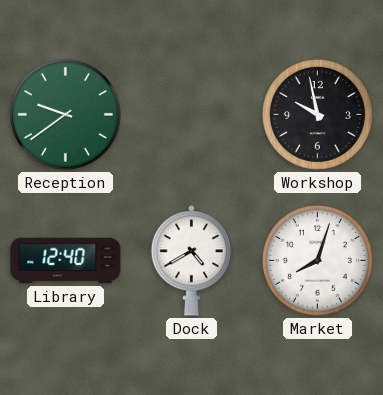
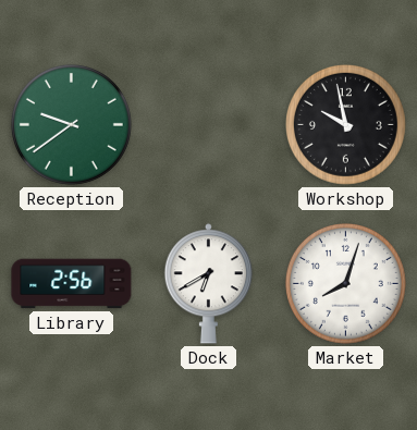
Library: 12:40 -> 2:56 (72, 284)
Dock: 4:40 -> 6:40 (208, 284)
